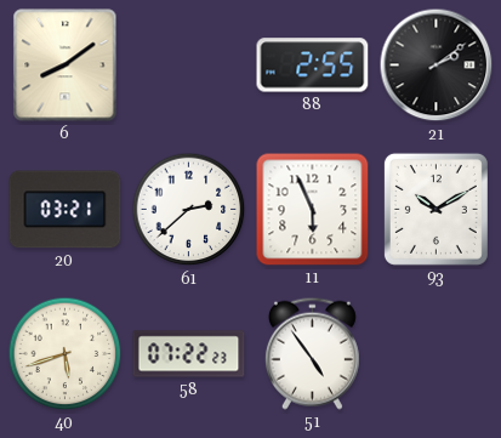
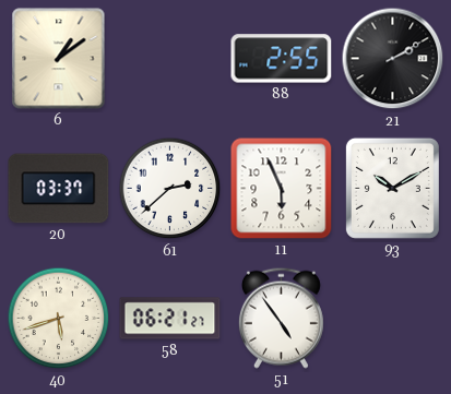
6: 8:09 -> 1:09 (59, 59)
21: 2:09 -> 2:10 (393, 59)
20: 03:21 -> 03:37 (59, 189)
58: 07:22 -> 06:21 (170, 319)
